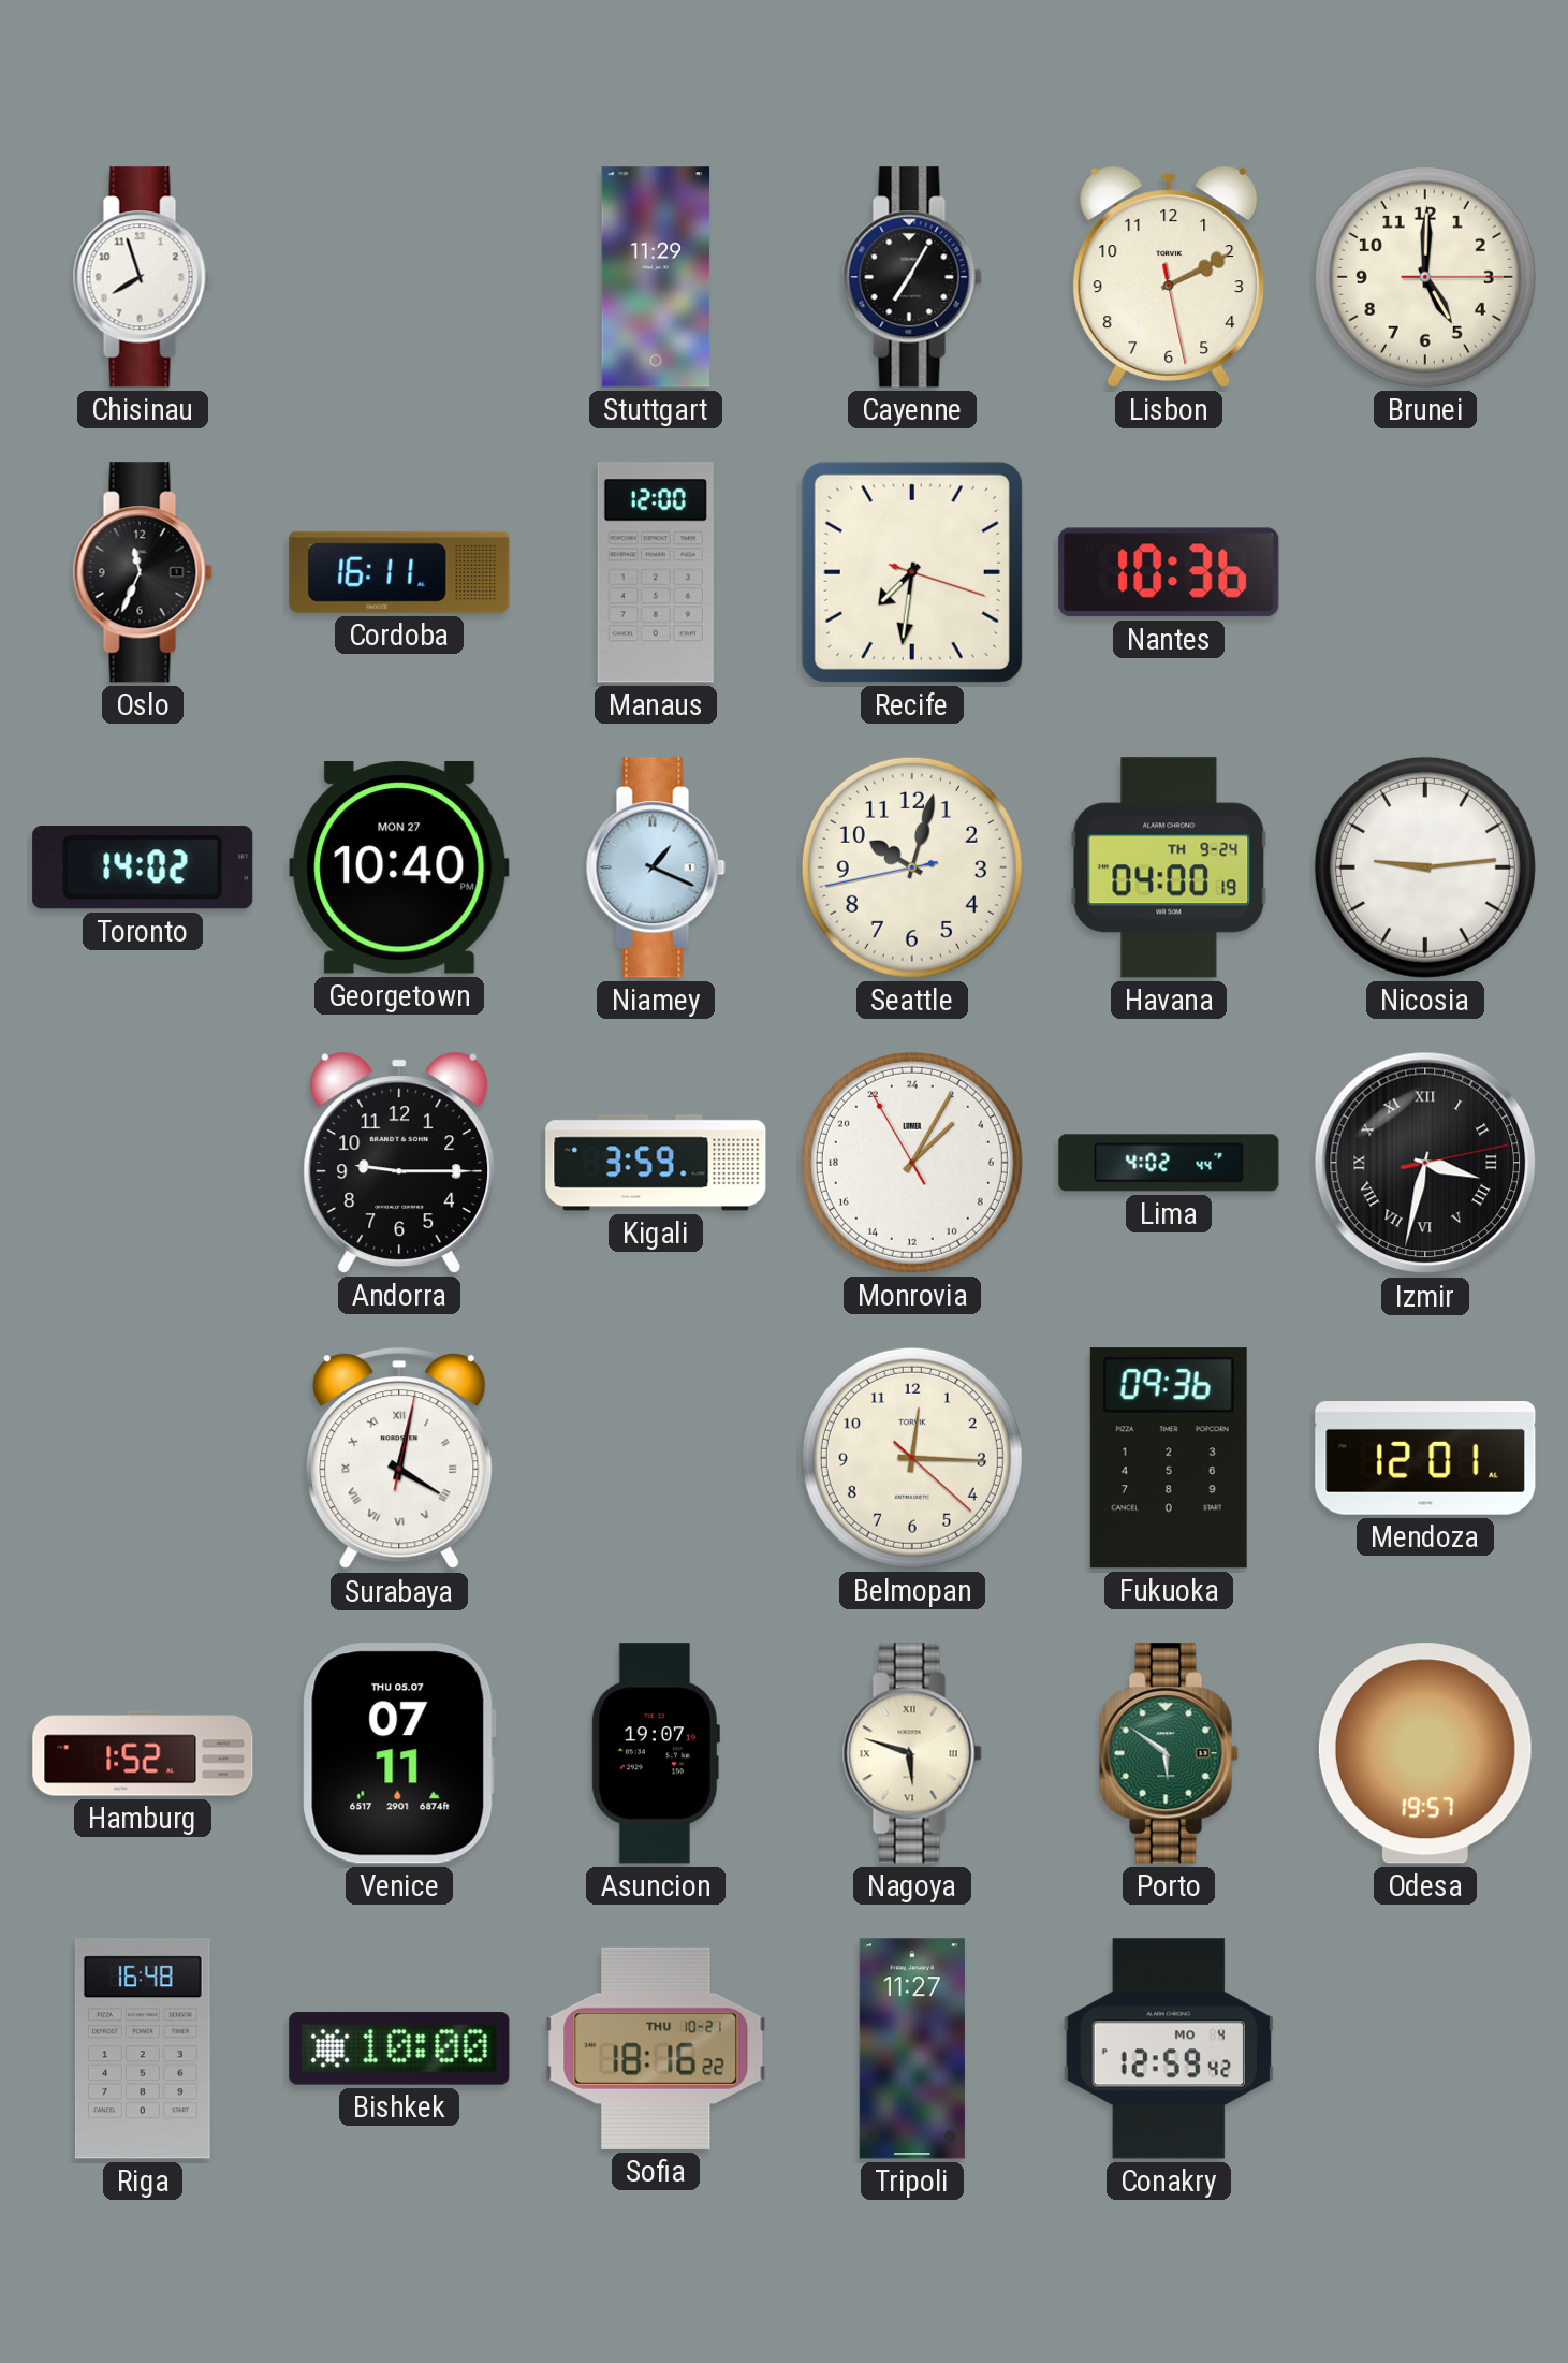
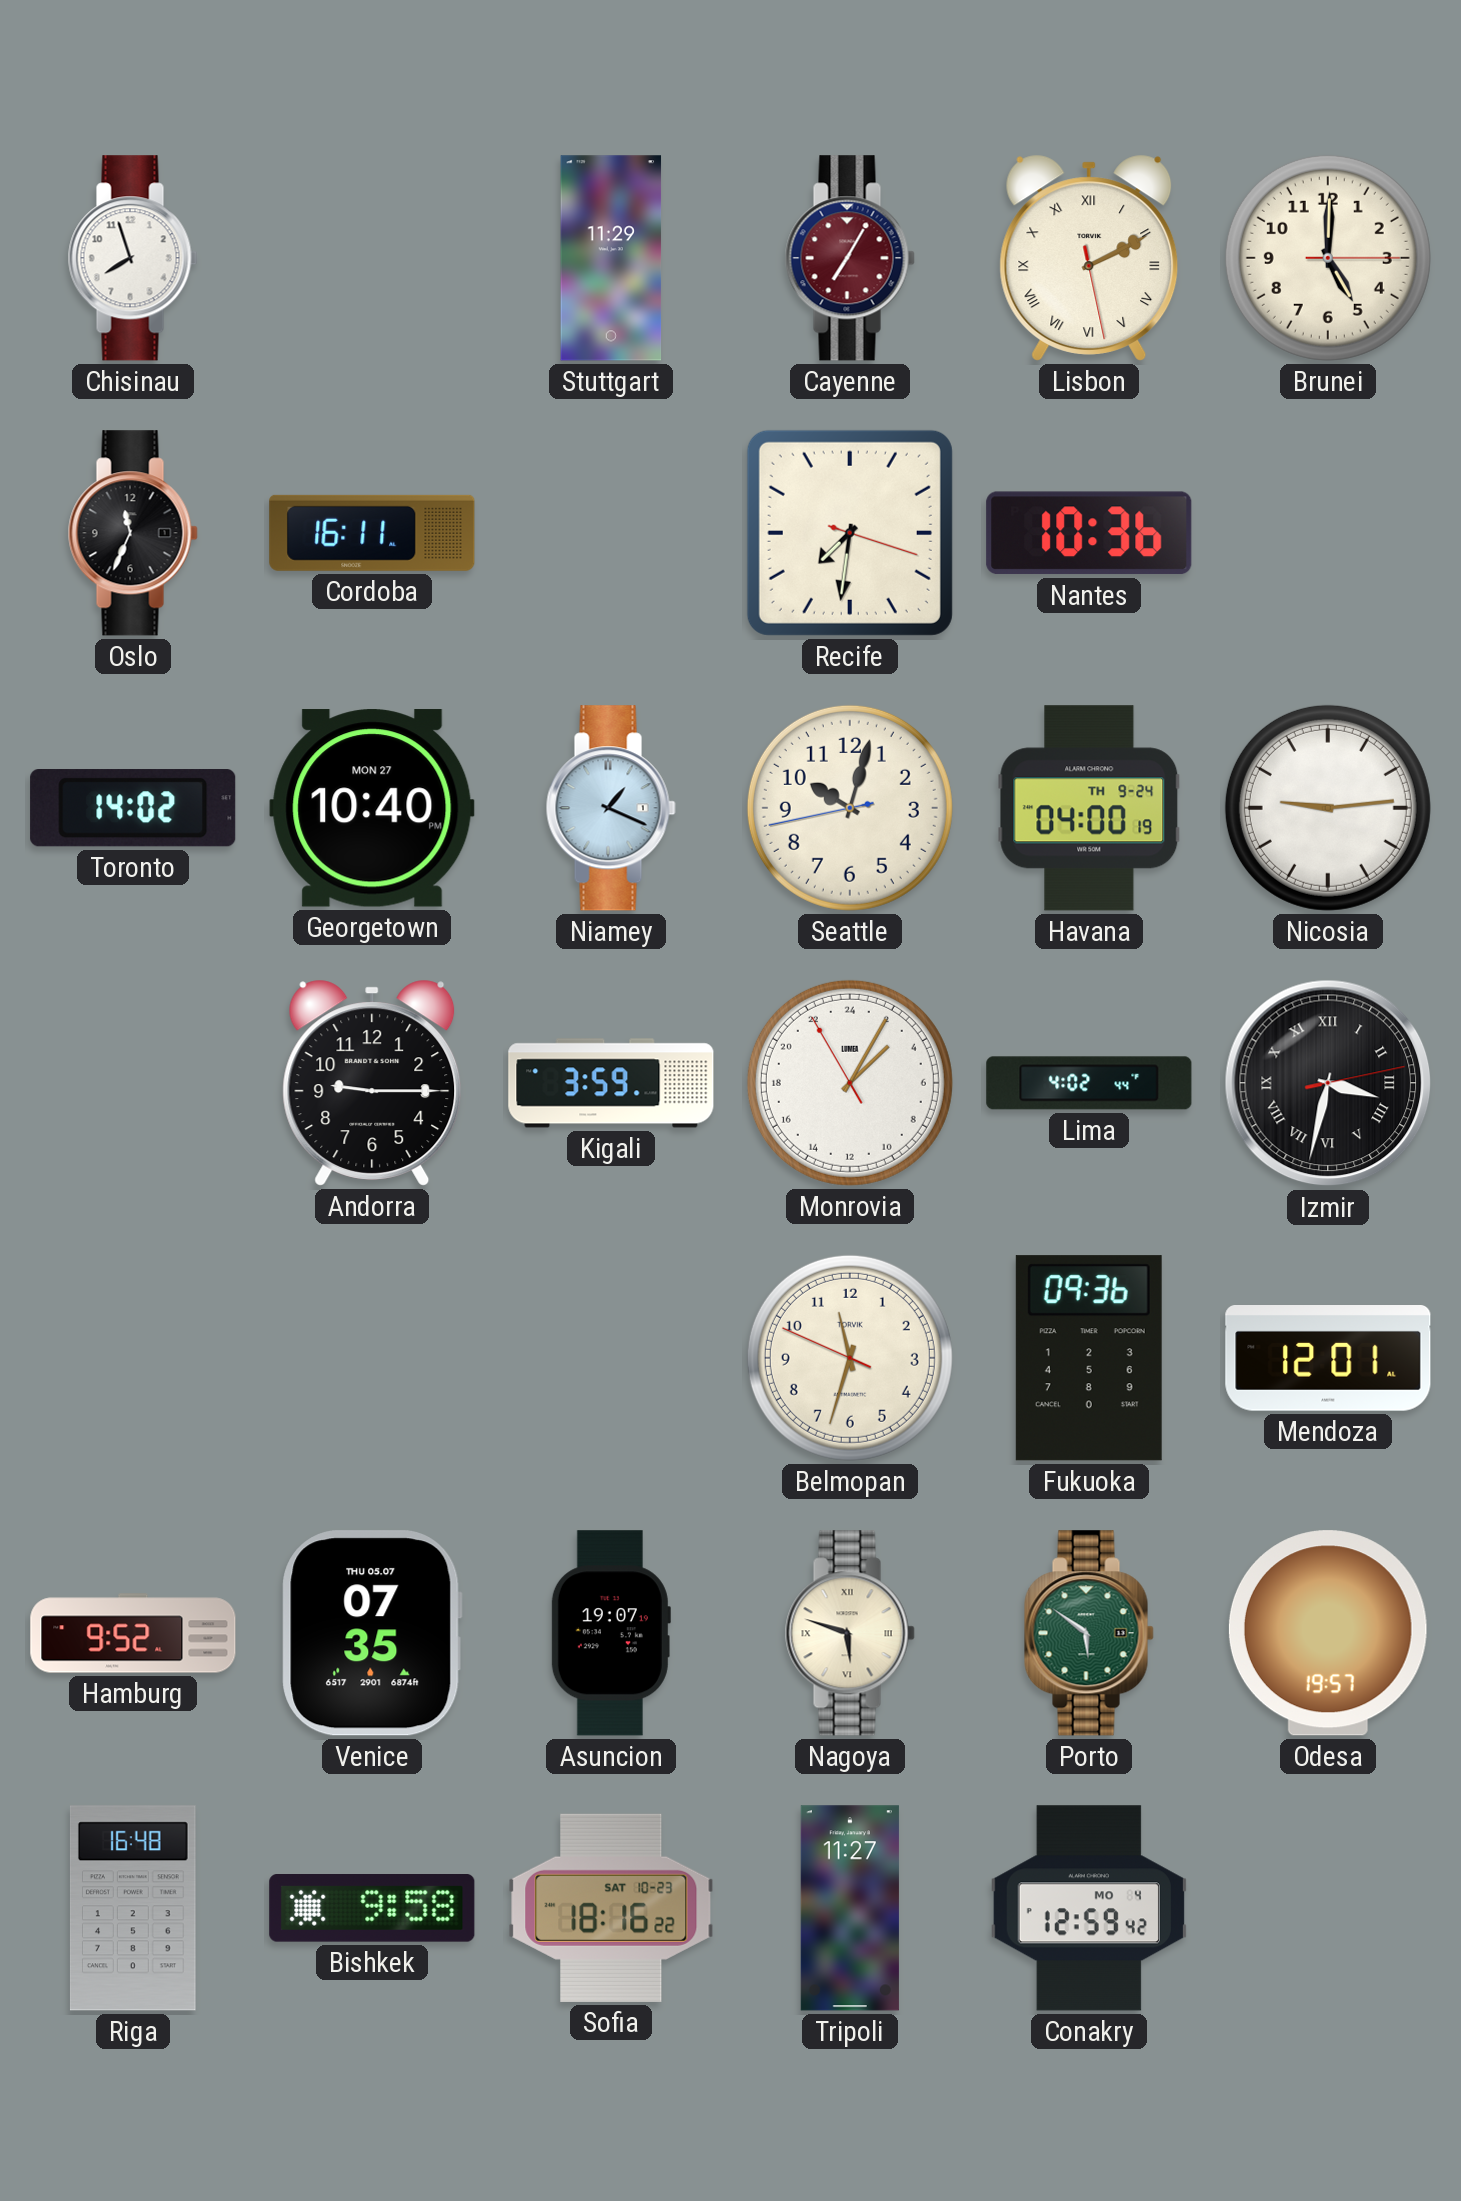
Cayenne dial: black -> burgundy (850, 258)
Lisbon numerals: Arabic -> Roman (1089, 258)
Manaus: 12:00 -> none (656, 572)
Surabaya: 4:02 -> none (399, 1459)
Belmopan: 12:15 -> 11:32 (850, 1358)
Hamburg: 1:52 -> 9:52 (133, 1633)
Venice: 07:11 -> 07:35 (372, 1633)
Bishkek: 10:00 -> 9:58 (372, 1909)
Sofia date: THU 10-21 -> SAT 10-23 (611, 1908)
